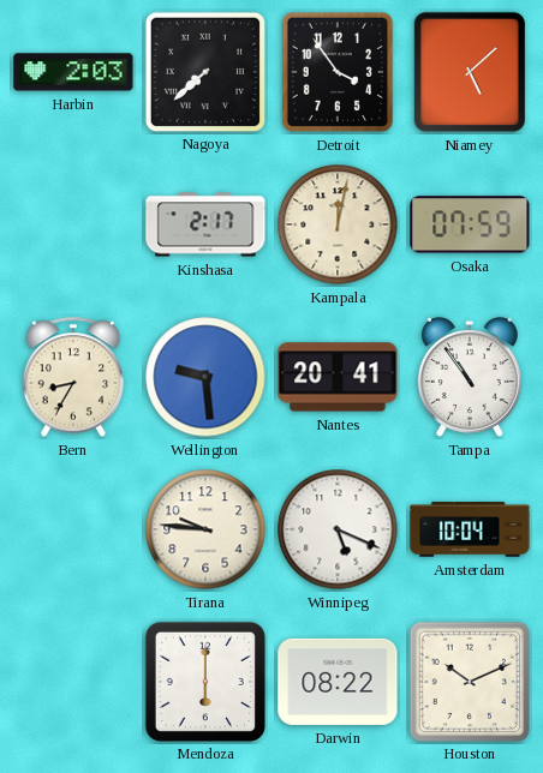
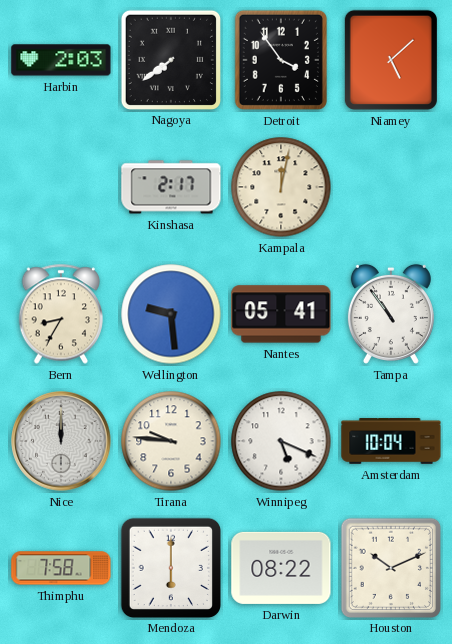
Nagoya: 7:38 -> 7:39 (170, 59)
Osaka: 07:59 -> none (470, 224)
Nantes: 20:41 -> 05:41 (281, 314)
Nice: none -> 12:00 (61, 441)
Thimphu: none -> 7:58 (61, 568)
